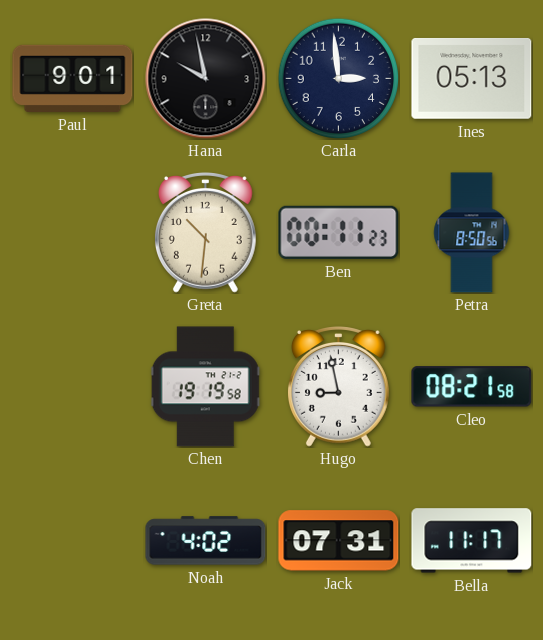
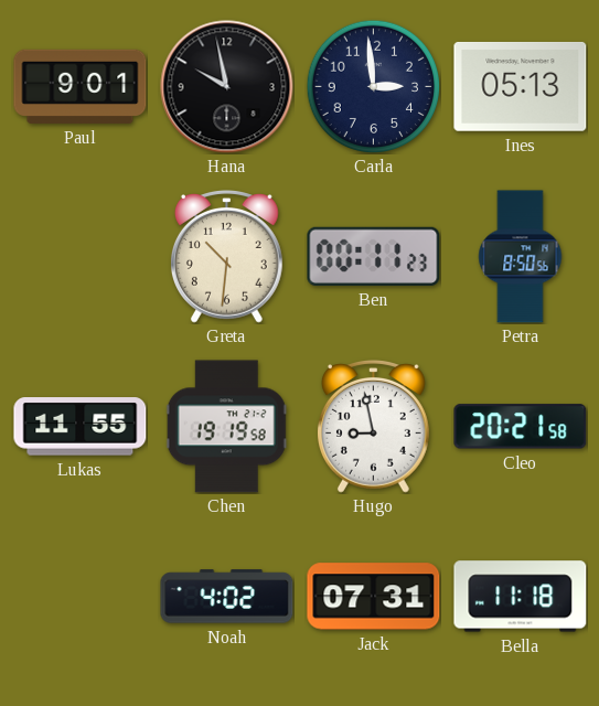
Lukas: none -> 11:55 (81, 427)
Cleo: 08:21 -> 20:21 (521, 427)
Bella: 11:17 -> 11:18 (521, 597)
